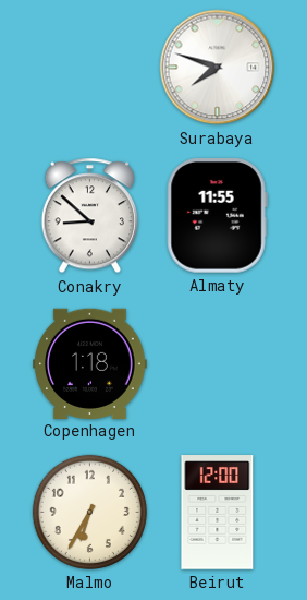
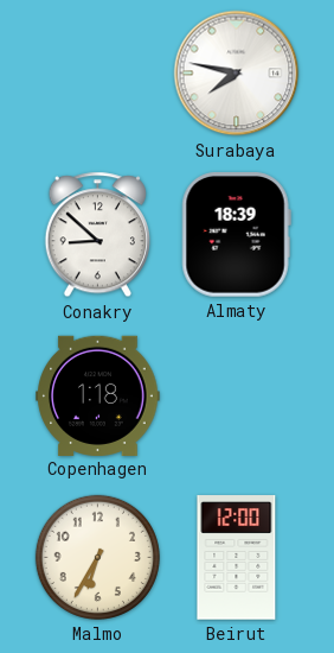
Surabaya: 7:48 -> 7:47 (237, 74)
Almaty: 11:55 -> 18:39 (236, 235)
